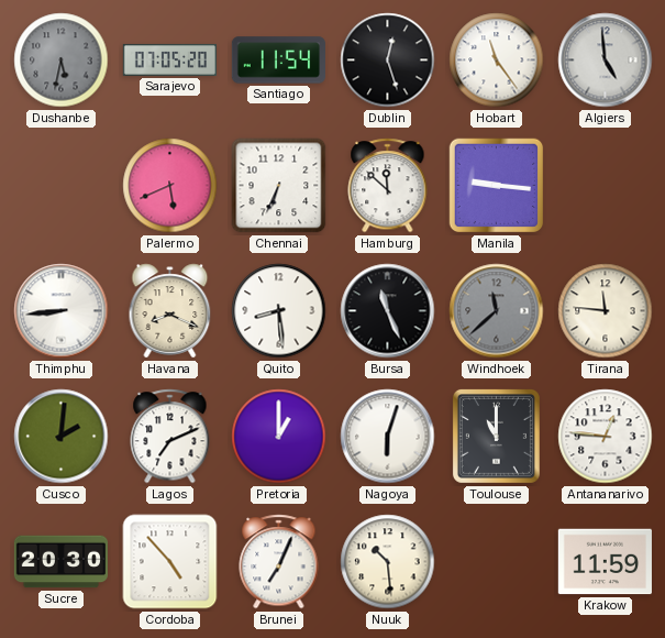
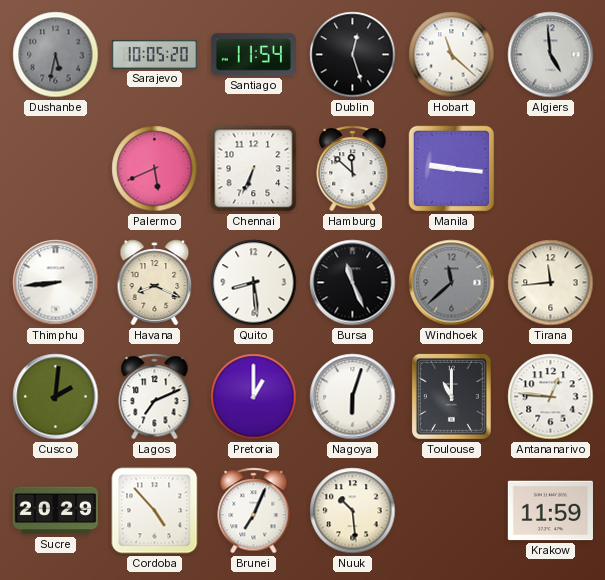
Sarajevo: 07:05 -> 10:05 (154, 54)
Hobart: 11:24 -> 11:22 (452, 55)
Tirana: 11:46 -> 11:44 (551, 283)
Sucre: 20:30 -> 20:29 (55, 511)
